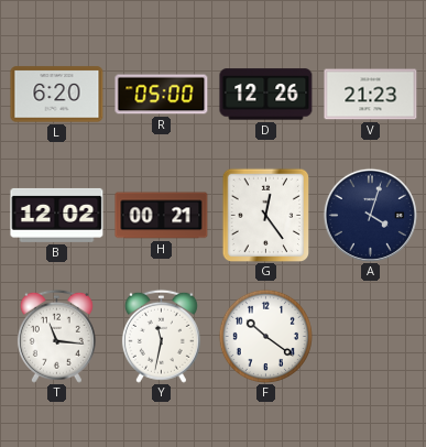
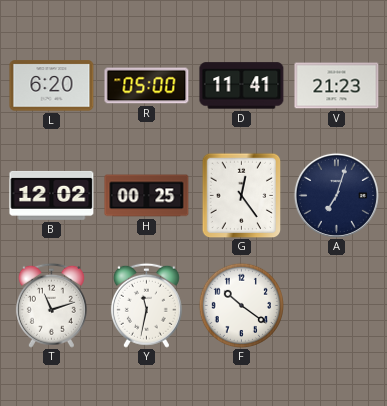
D: 12:26 -> 11:41 (242, 86)
H: 00:21 -> 00:25 (147, 196)
A: 4:03 -> 7:03 (336, 195)
T: 11:16 -> 11:12 (51, 305)
